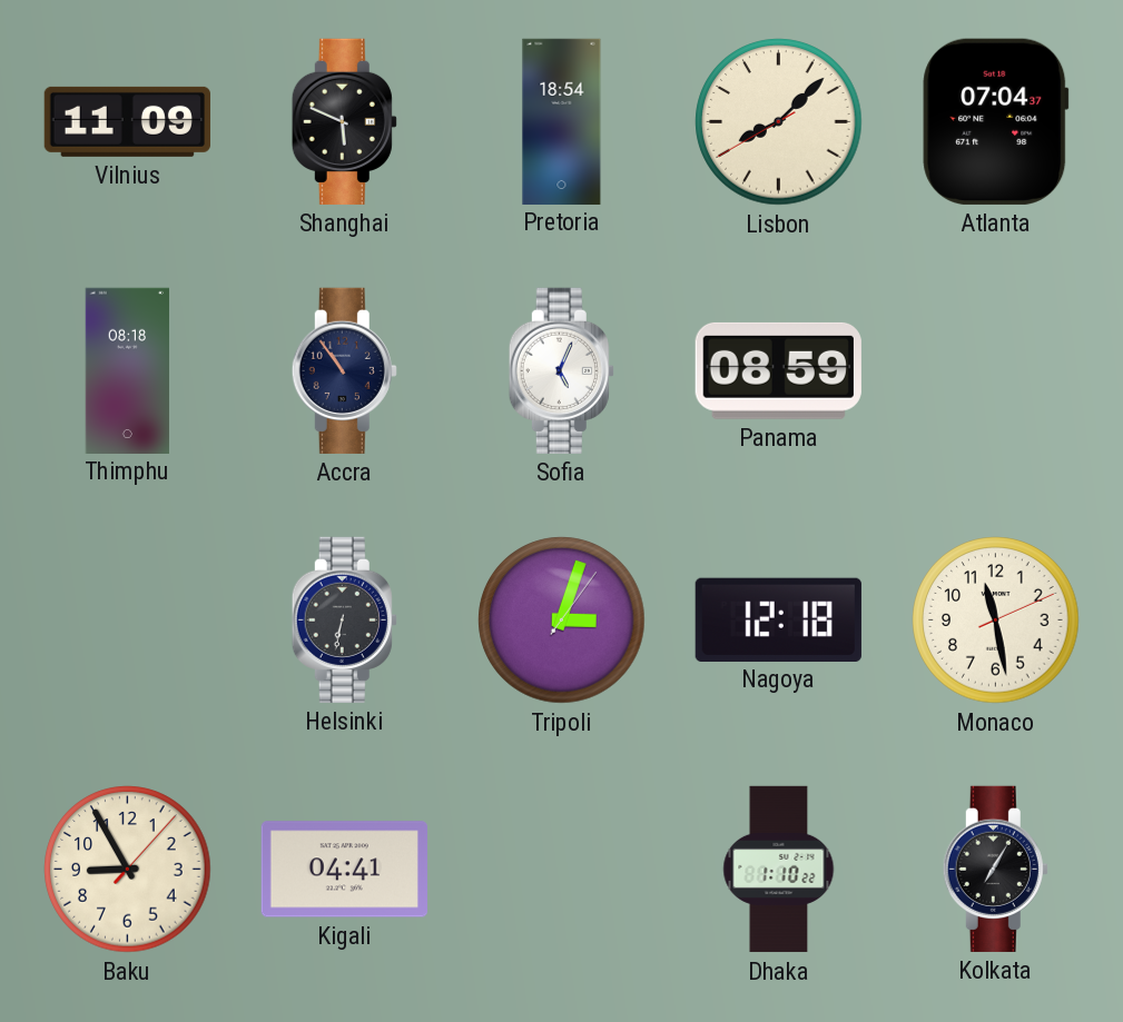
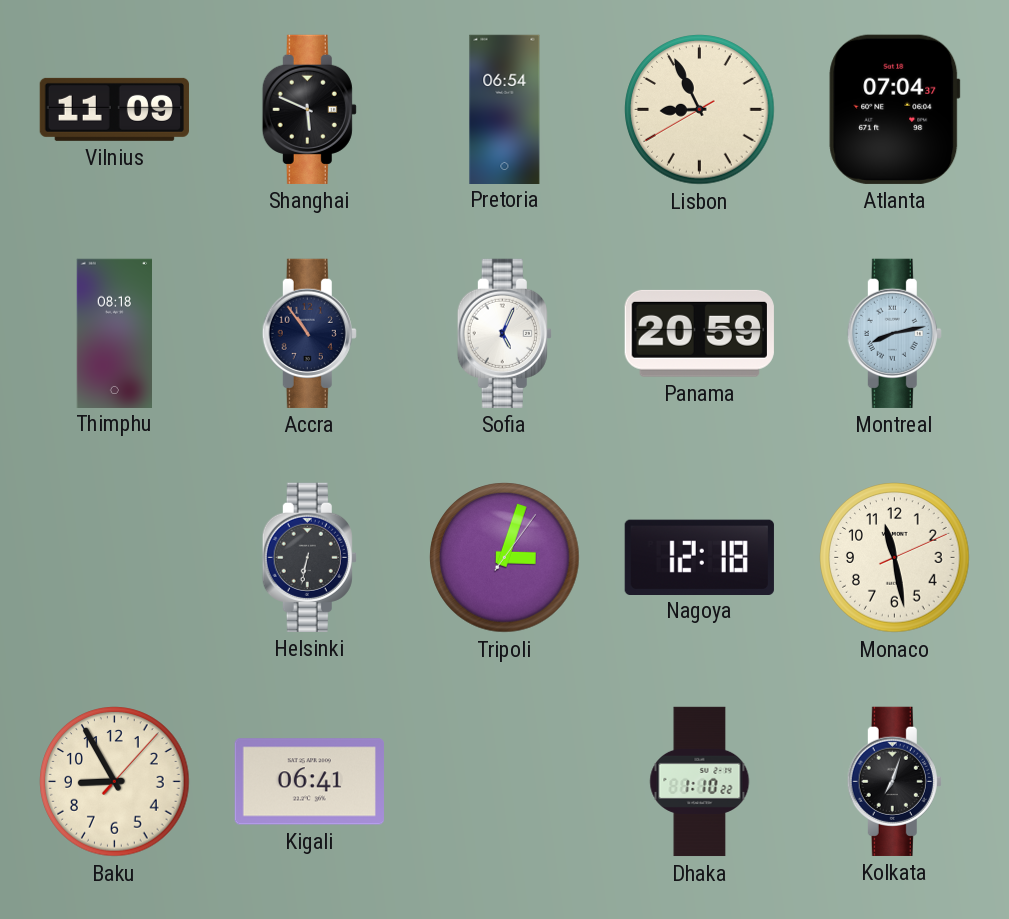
Pretoria: 18:54 -> 06:54 (505, 109)
Lisbon: 8:07 -> 8:55 (700, 110)
Panama: 08:59 -> 20:59 (699, 333)
Montreal: none -> 8:13 (894, 333)
Kigali: 04:41 -> 06:41 (309, 782)
Kolkata: 7:05 -> 7:03 (894, 781)
